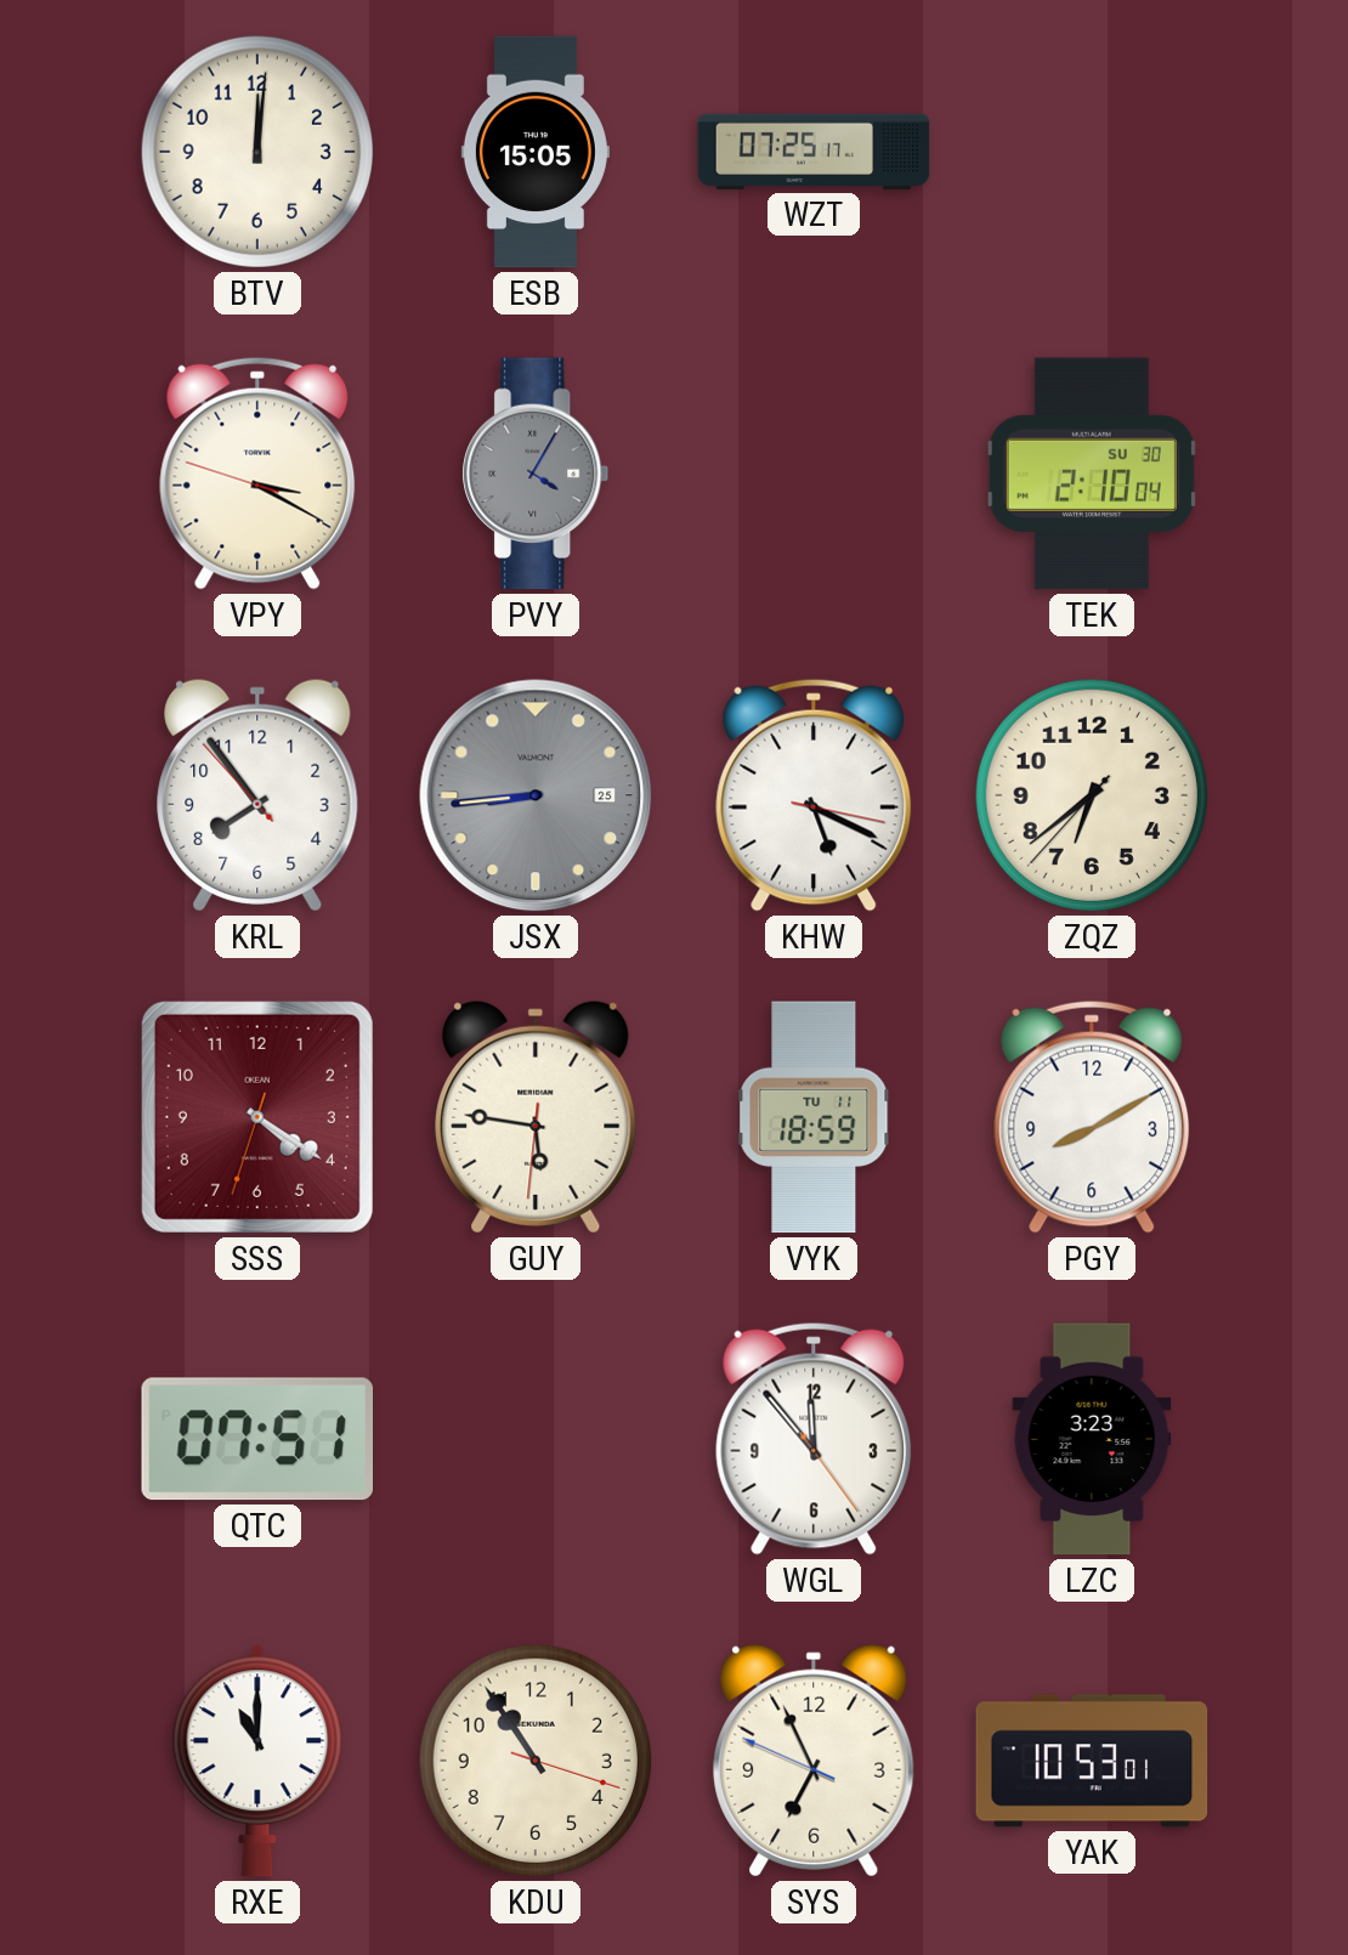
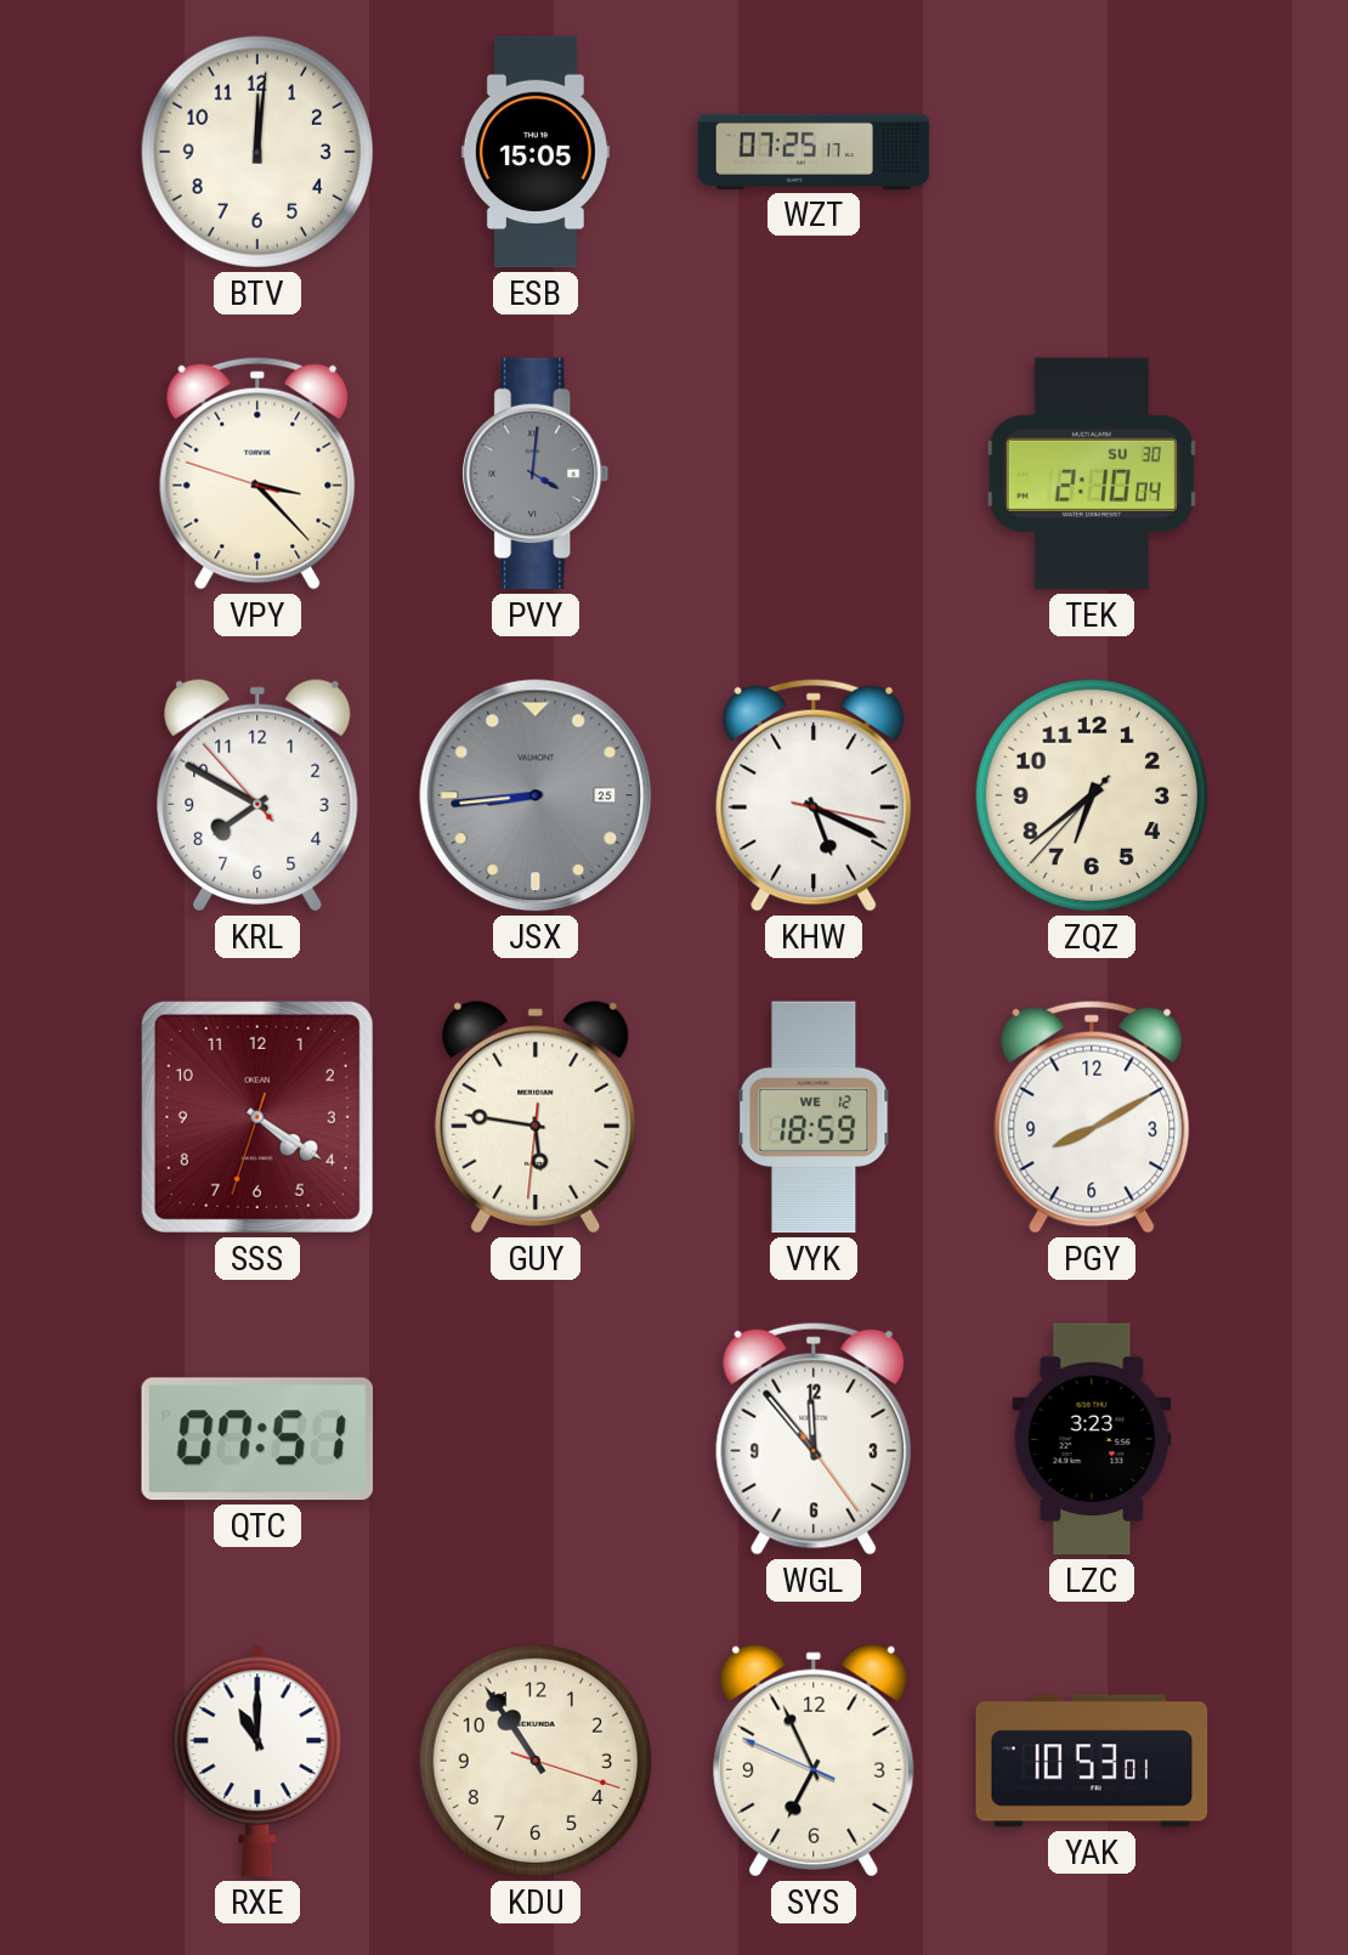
VPY: 3:19 -> 3:22 (257, 474)
PVY: 4:05 -> 4:01 (536, 474)
KRL: 7:53 -> 7:49 (257, 795)
VYK date: TU 11 -> WE 12 (814, 1117)
